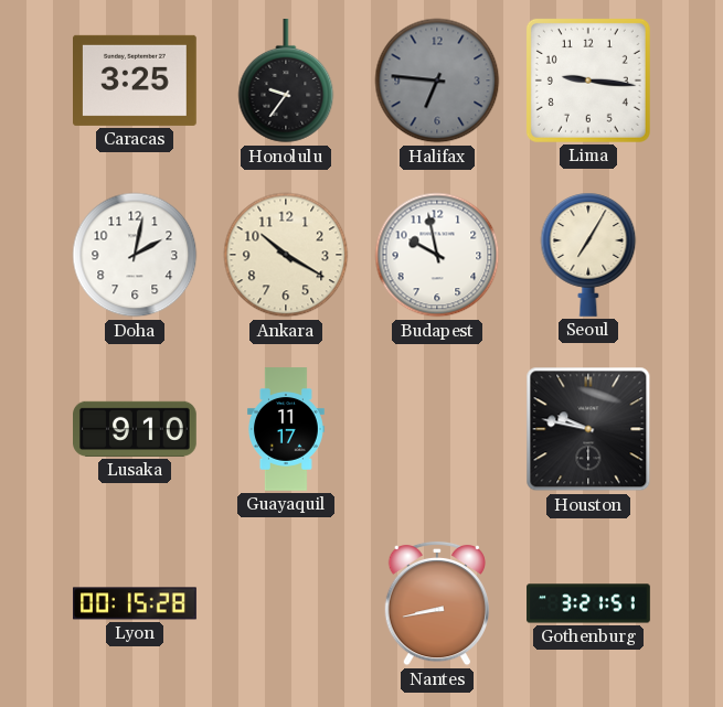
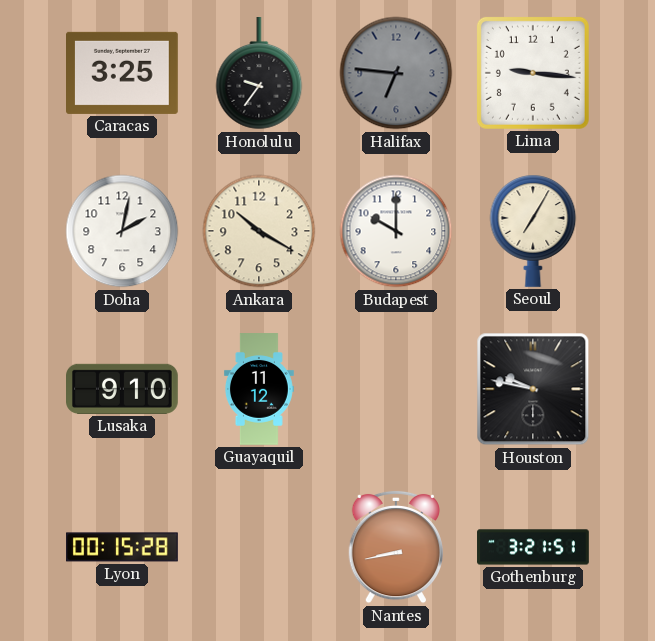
Budapest: 9:58 -> 10:00 (396, 231)
Guayaquil: 11:17 -> 11:12 (259, 389)
